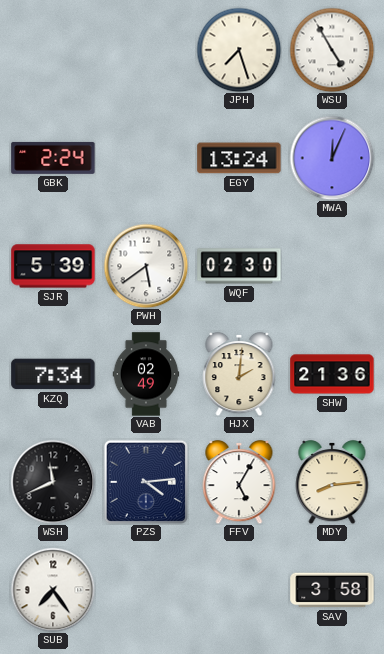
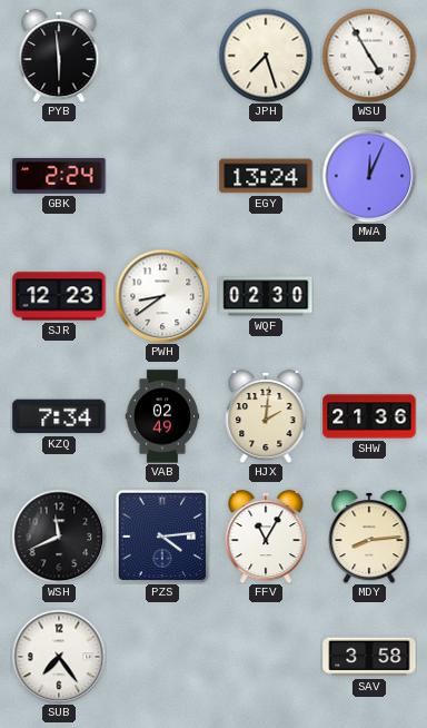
PYB: none -> 5:59 (59, 56)
SJR: 5:39 -> 12:23 (59, 296)
PWH: 5:39 -> 8:39 (162, 296)
FFV: 5:05 -> 11:05 (266, 537)
